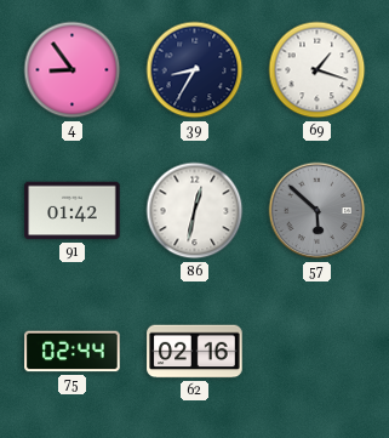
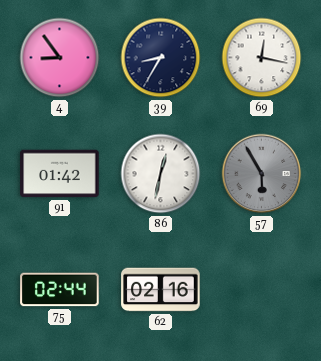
69: 1:18 -> 12:17 (262, 58)
57: 5:52 -> 5:55 (262, 174)
